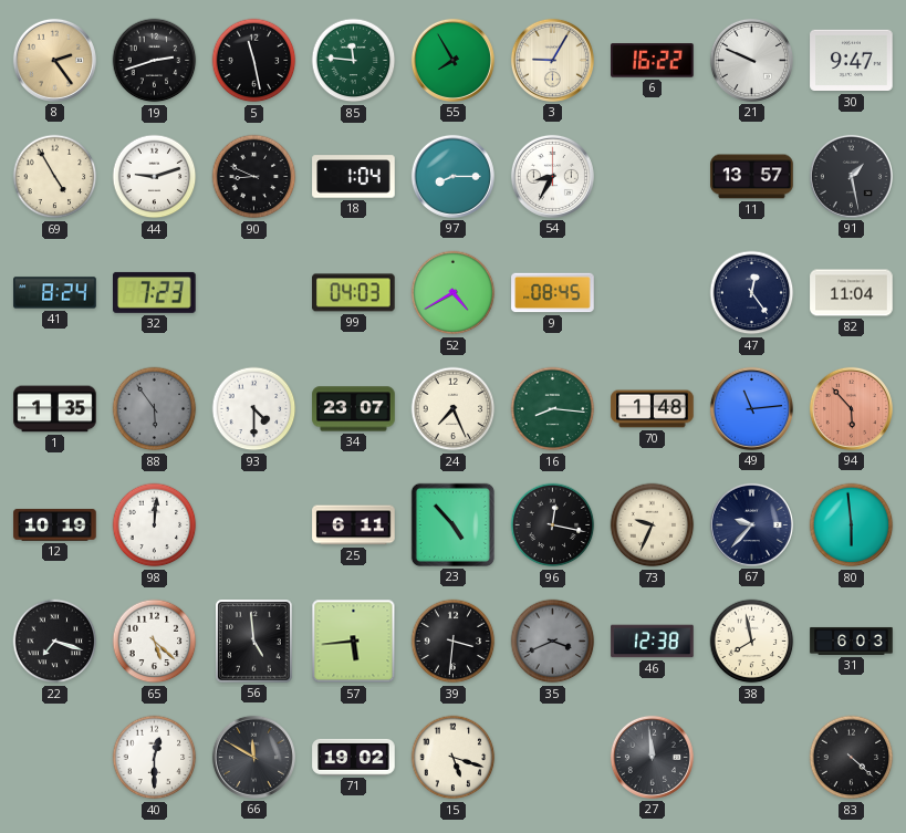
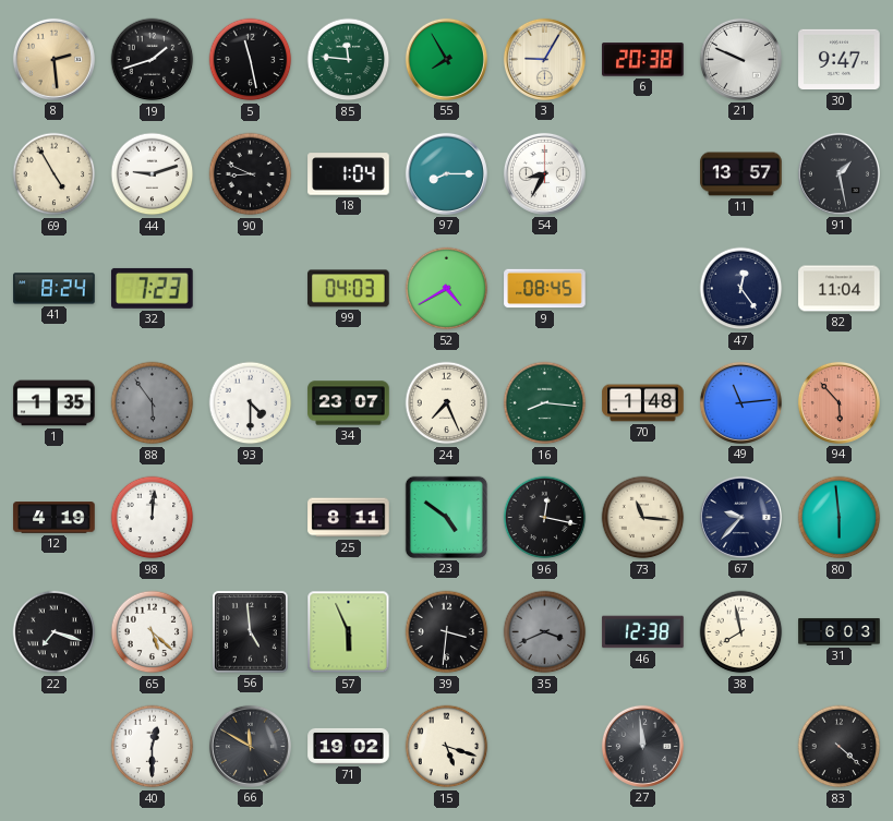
8: 2:24 -> 2:29 (53, 59)
19: 2:42 -> 1:42 (153, 60)
6: 16:22 -> 20:38 (643, 60)
12: 10:19 -> 4:19 (55, 518)
25: 6:11 -> 8:11 (349, 518)
23: 4:53 -> 4:51 (446, 517)
73: 9:34 -> 11:16 (643, 518)
57: 5:44 -> 5:56 (349, 632)
